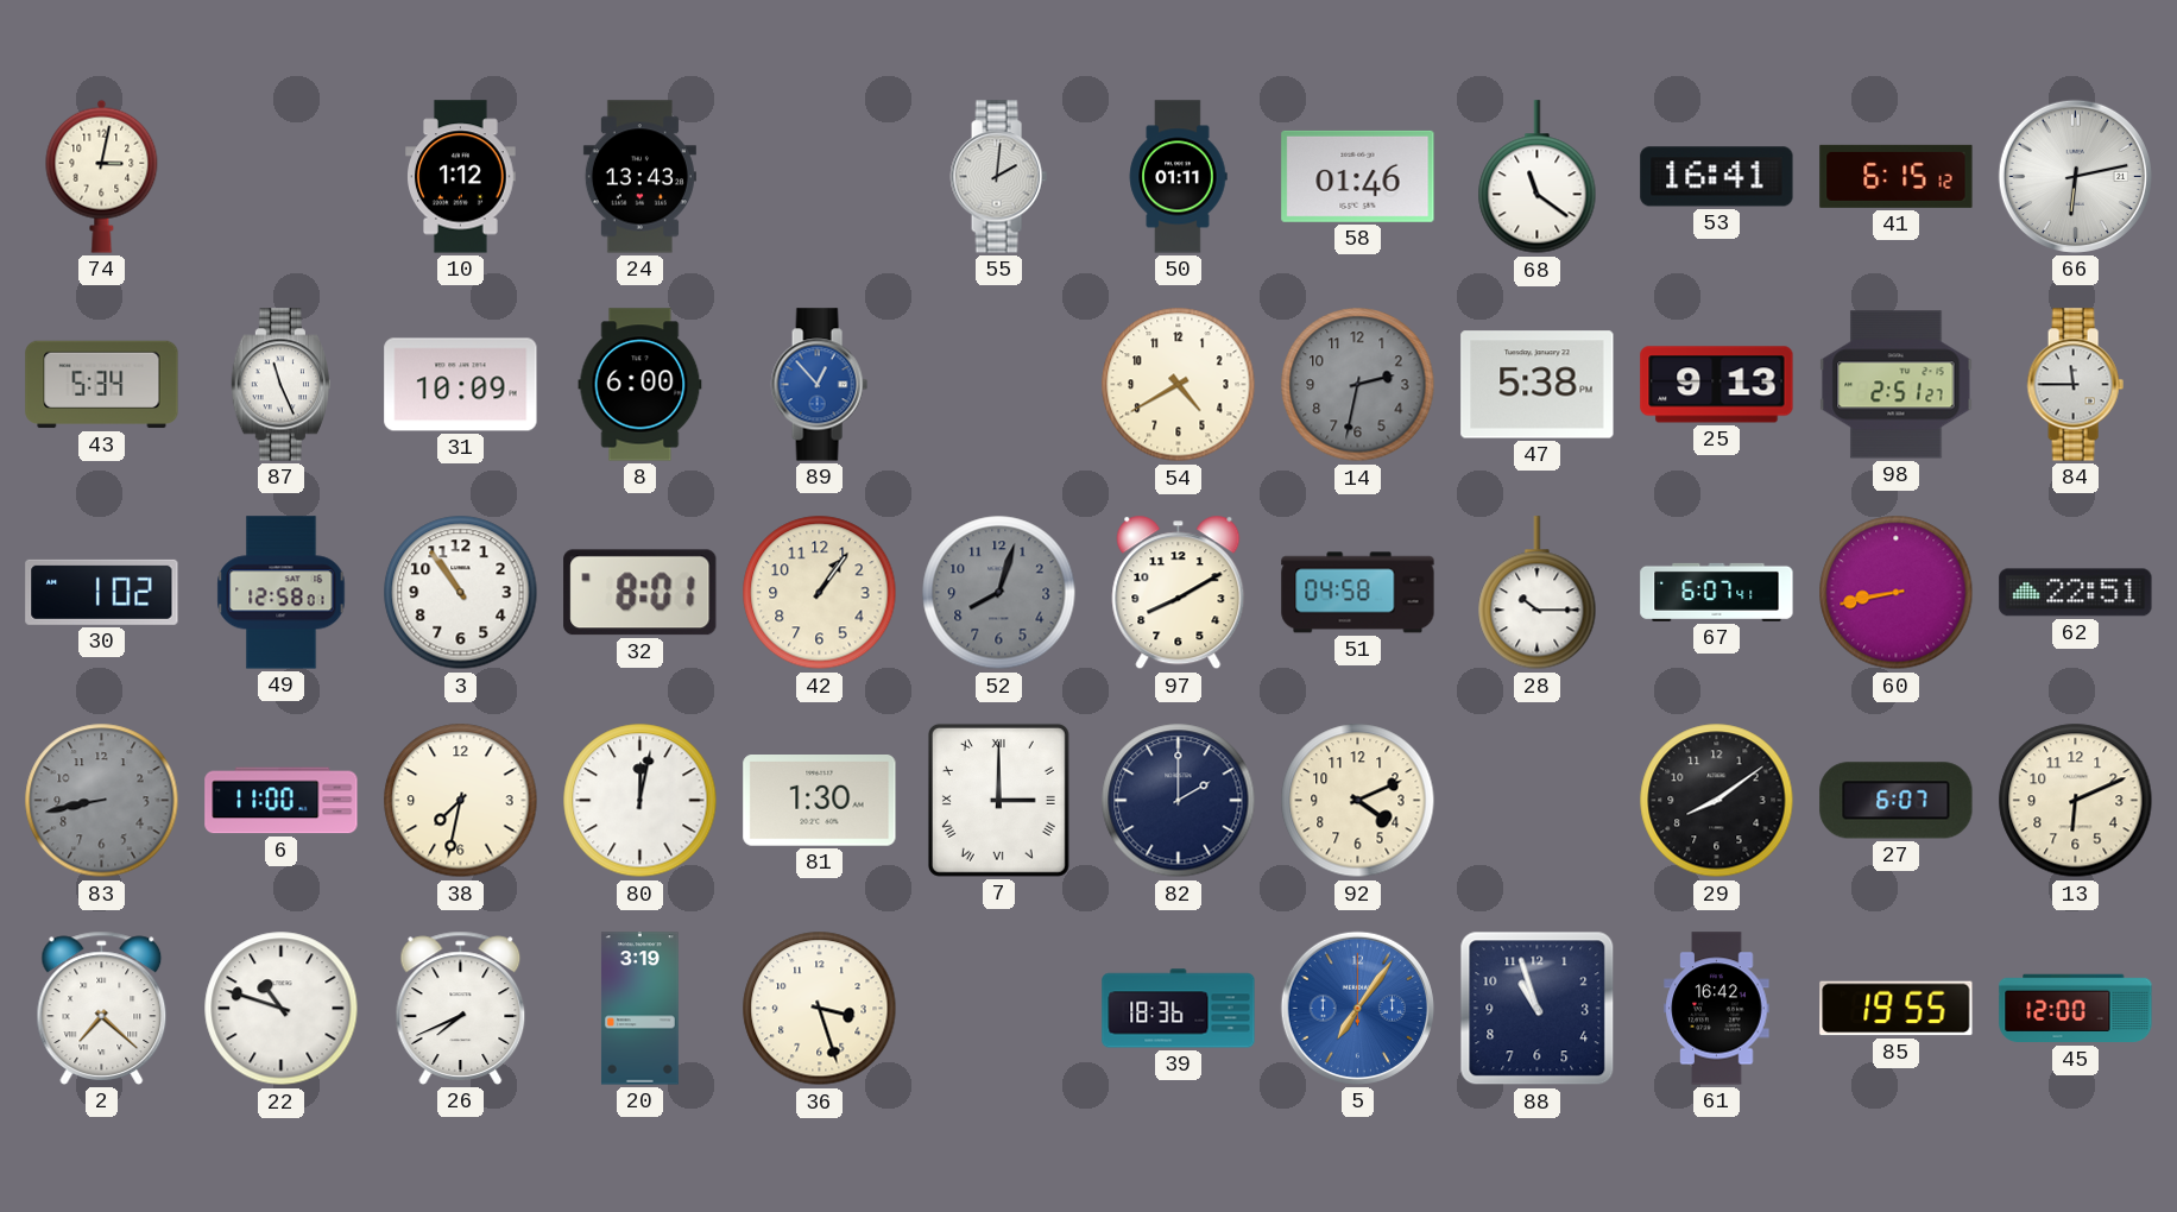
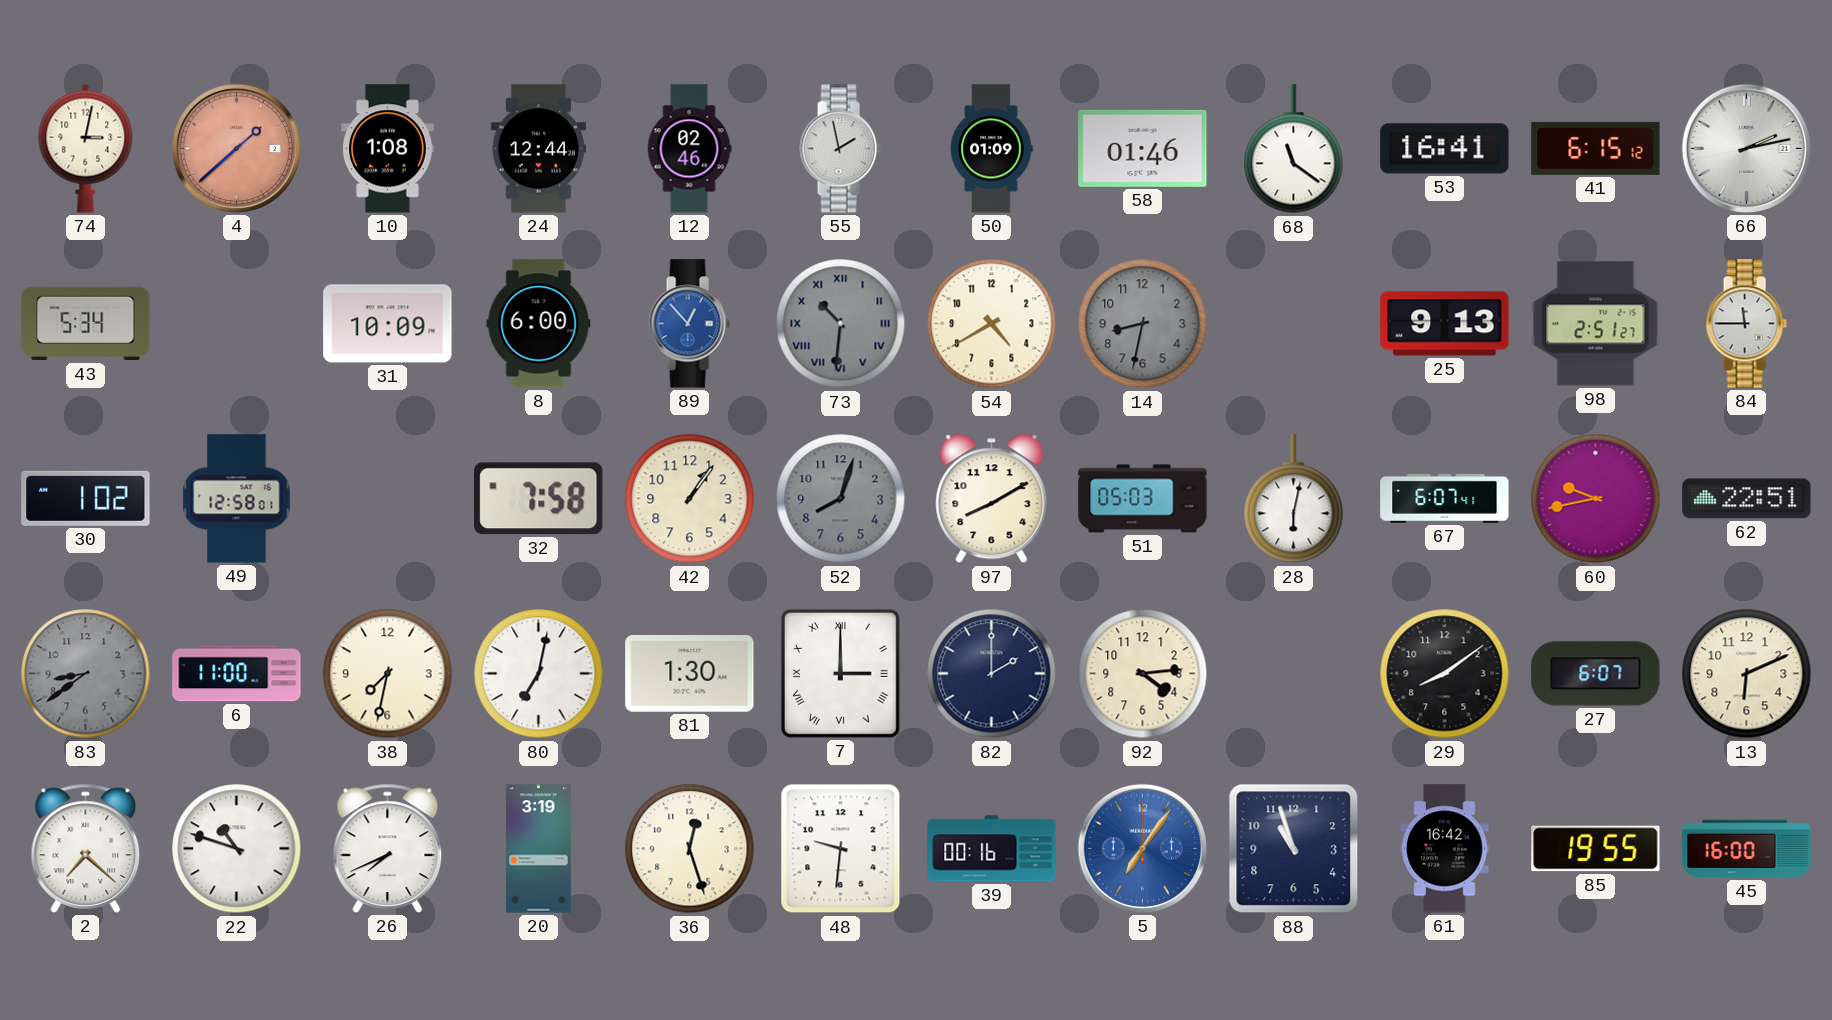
4: none -> 1:38 (236, 148)
10: 1:12 -> 1:08 (388, 149)
24: 13:43 -> 12:44 (538, 149)
12: none -> 02:46 (689, 149)
55: 2:01 -> 1:58 (840, 149)
50: 01:11 -> 01:09 (991, 149)
66: 6:13 -> 2:13 (1746, 148)
87: 11:26 -> none (280, 385)
73: none -> 10:31 (841, 324)
14: 2:32 -> 8:32 (1143, 324)
47: 5:38 -> none (1538, 385)
3: 10:54 -> none (461, 593)
32: 8:01 -> 7:58 (539, 499)
51: 04:58 -> 05:03 (1143, 499)
28: 10:15 -> 6:02 (1294, 499)
60: 8:43 -> 9:43 (1596, 499)
83: 8:43 -> 8:39 (86, 674)
80: 12:02 -> 7:02 (539, 674)
92: 4:11 -> 4:14 (1143, 674)
36: 3:27 -> 12:27 (690, 849)
48: none -> 9:31 (841, 849)
39: 18:36 -> 00:16 (992, 849)
45: 12:00 -> 16:00 (1747, 849)
